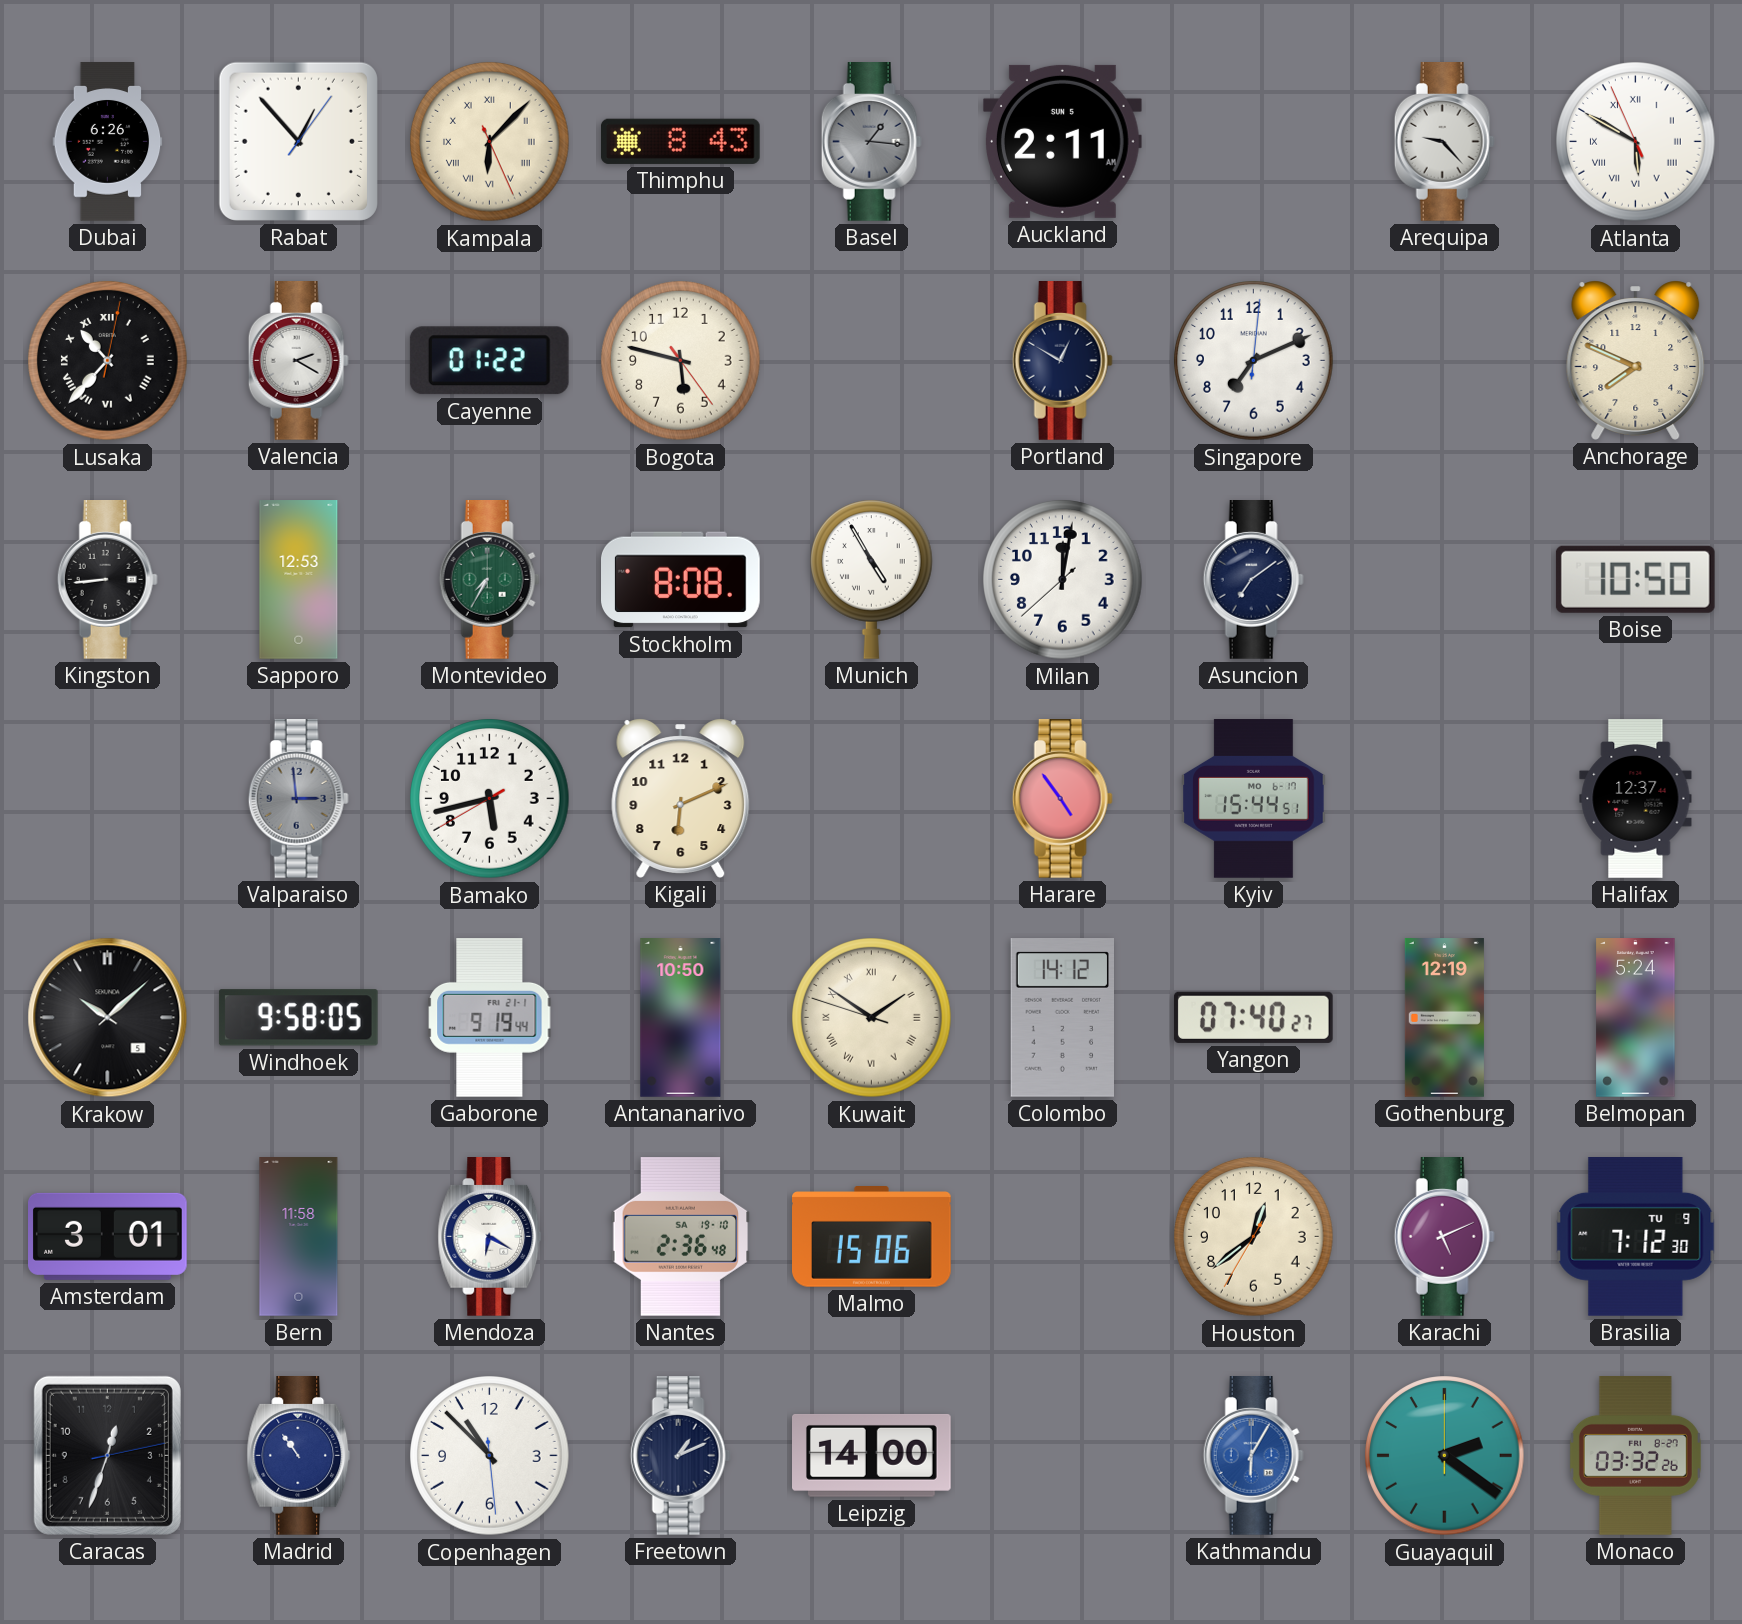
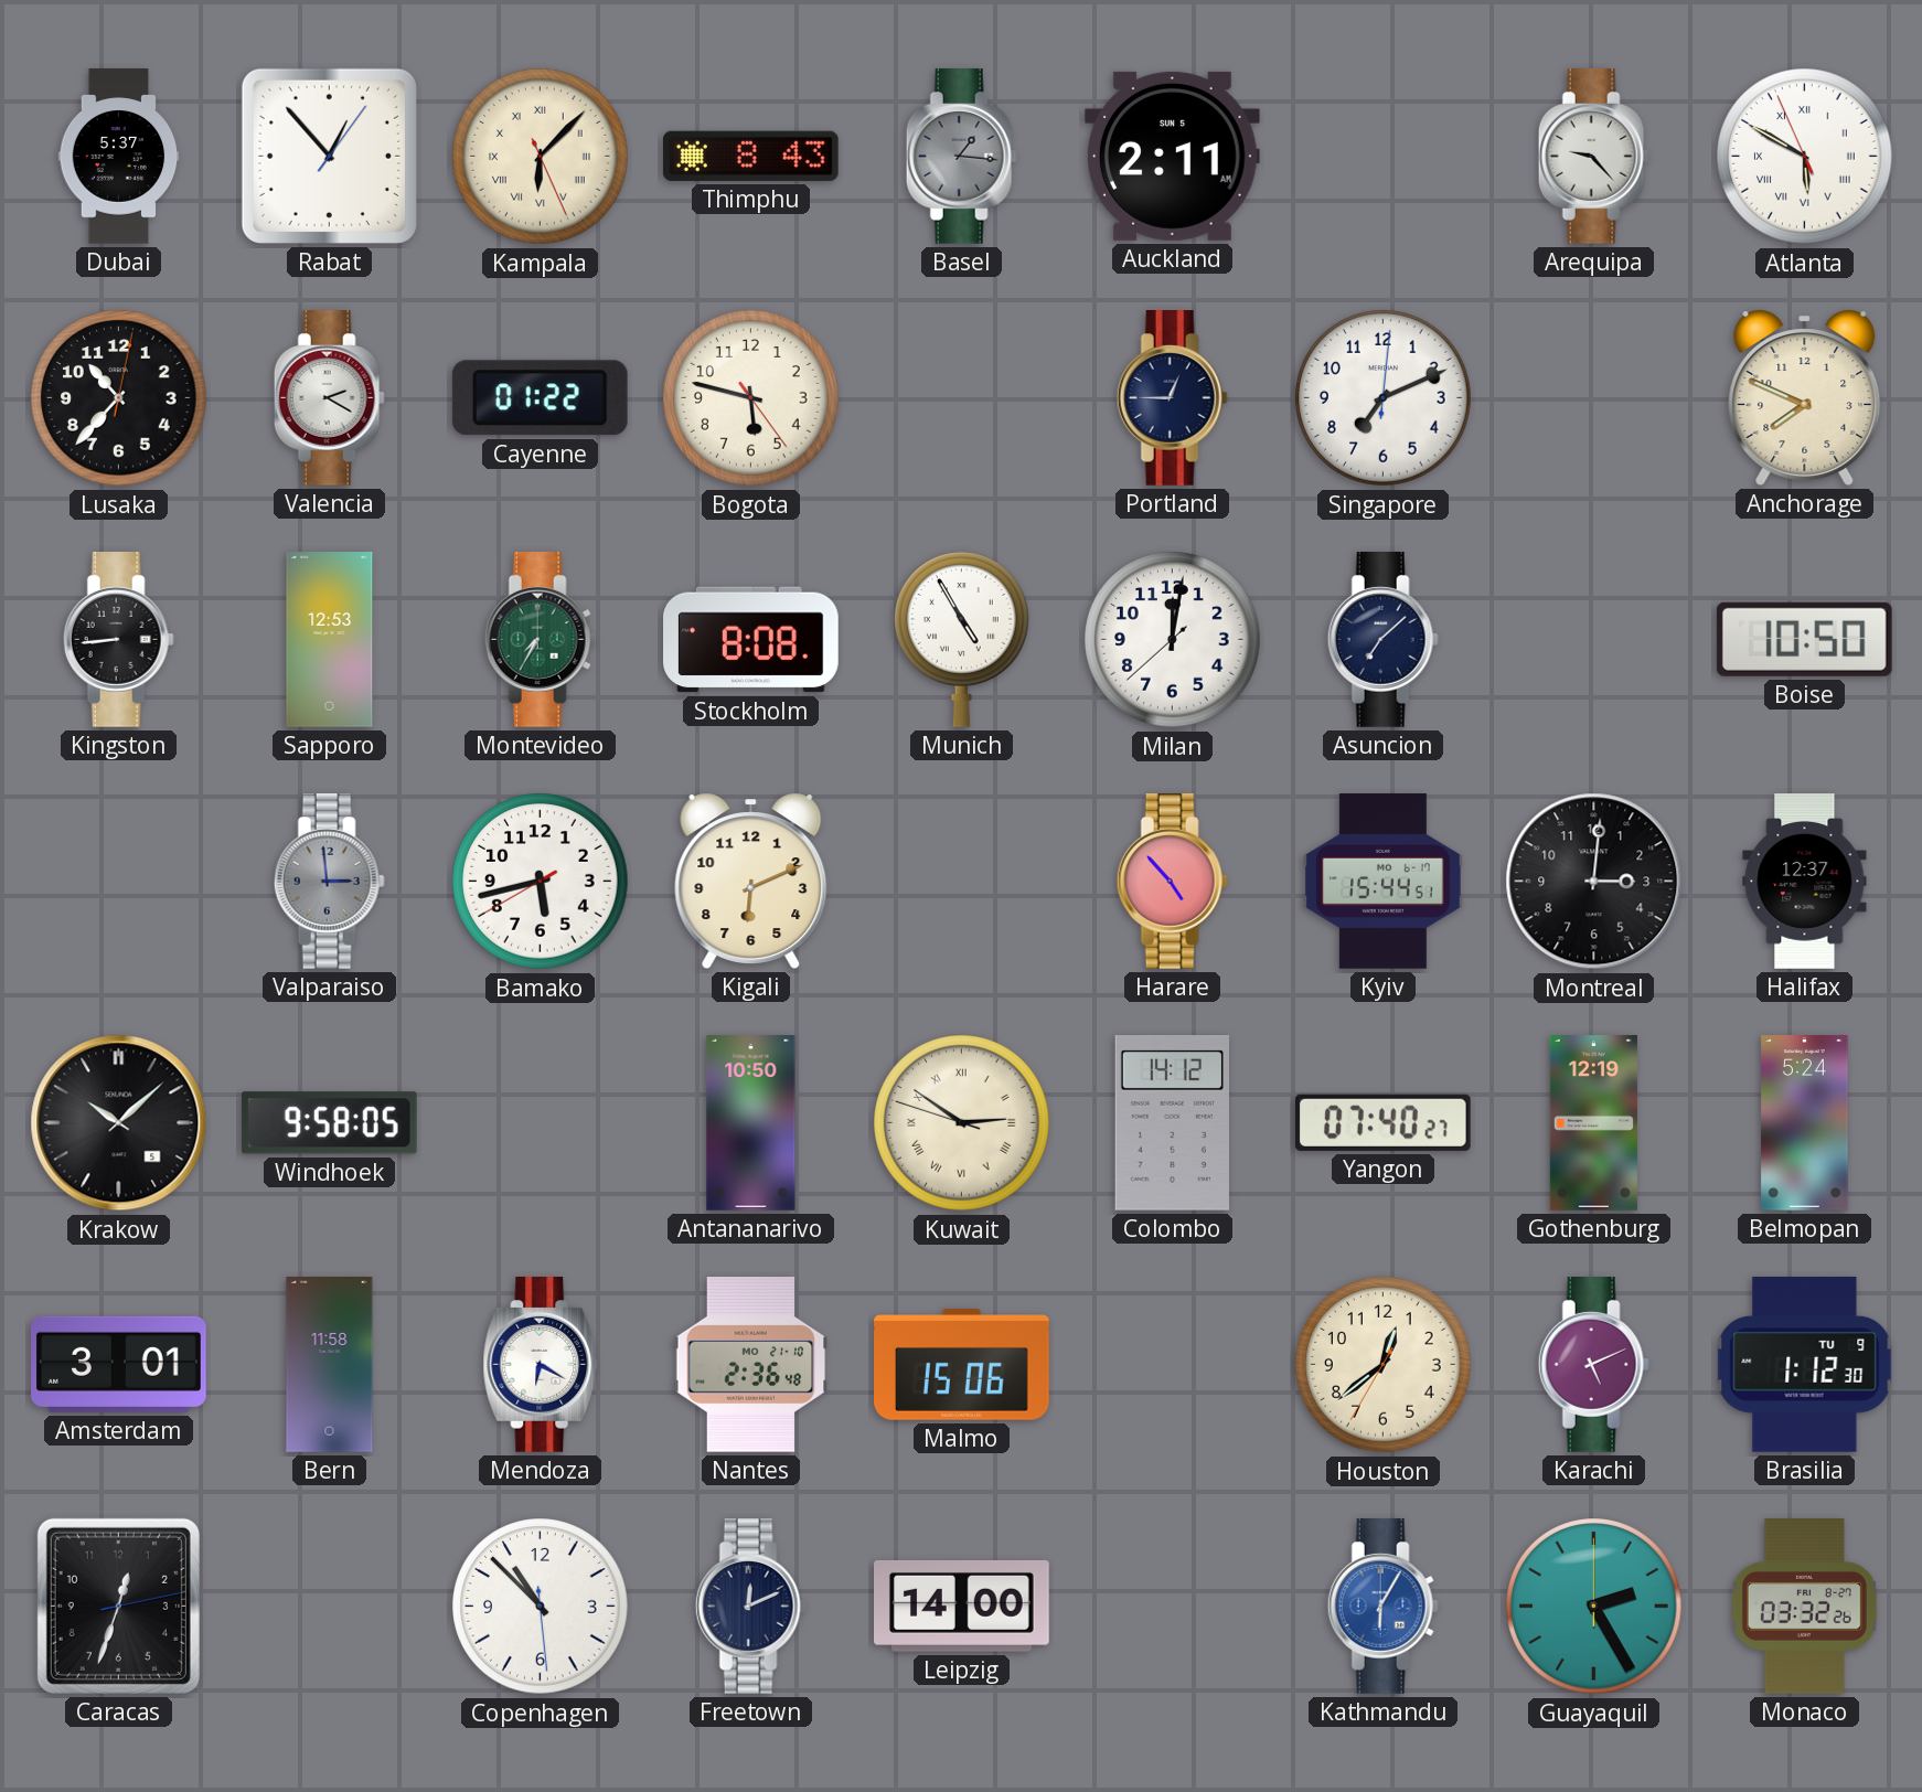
Dubai: 6:26 -> 5:37 (119, 157)
Lusaka numerals: Roman -> Arabic (119, 398)
Portland: 12:50 -> 12:45 (1172, 398)
Asuncion: 7:09 -> 7:08 (1382, 640)
Harare: 4:54 -> 4:53 (1172, 882)
Montreal: none -> 3:01 (1594, 882)
Gaborone: 9:19 -> none (490, 1018)
Kuwait: 1:50 -> 2:50 (962, 1123)
Nantes date: SA 19-10 -> MO 21-10 (751, 1365)
Brasilia: 7:12 -> 1:12 (1805, 1365)
Madrid: 10:54 -> none (299, 1456)
Freetown: 1:11 -> 12:11 (750, 1607)
Guayaquil: 2:21 -> 2:25 (1594, 1607)
